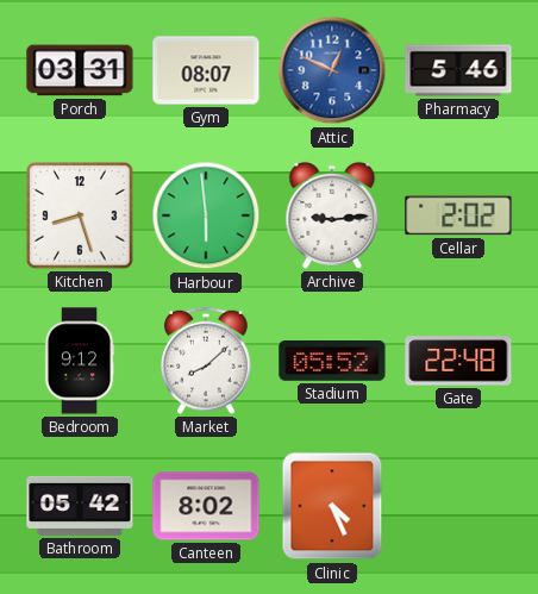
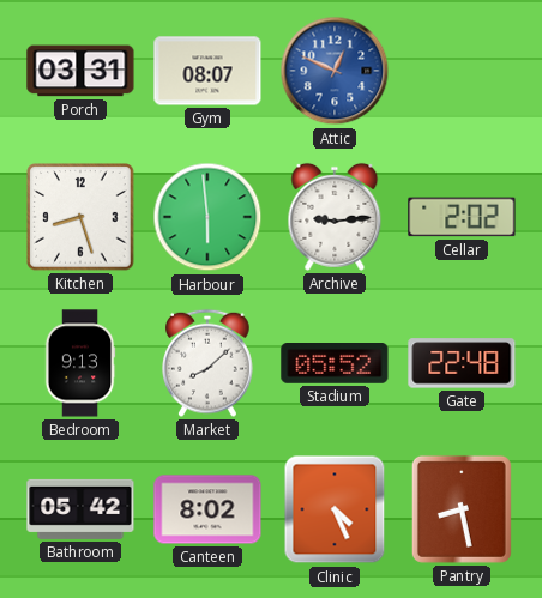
Pharmacy: 5:46 -> none (458, 70)
Bedroom: 9:12 -> 9:13 (80, 363)
Pantry: none -> 8:28 (462, 509)
